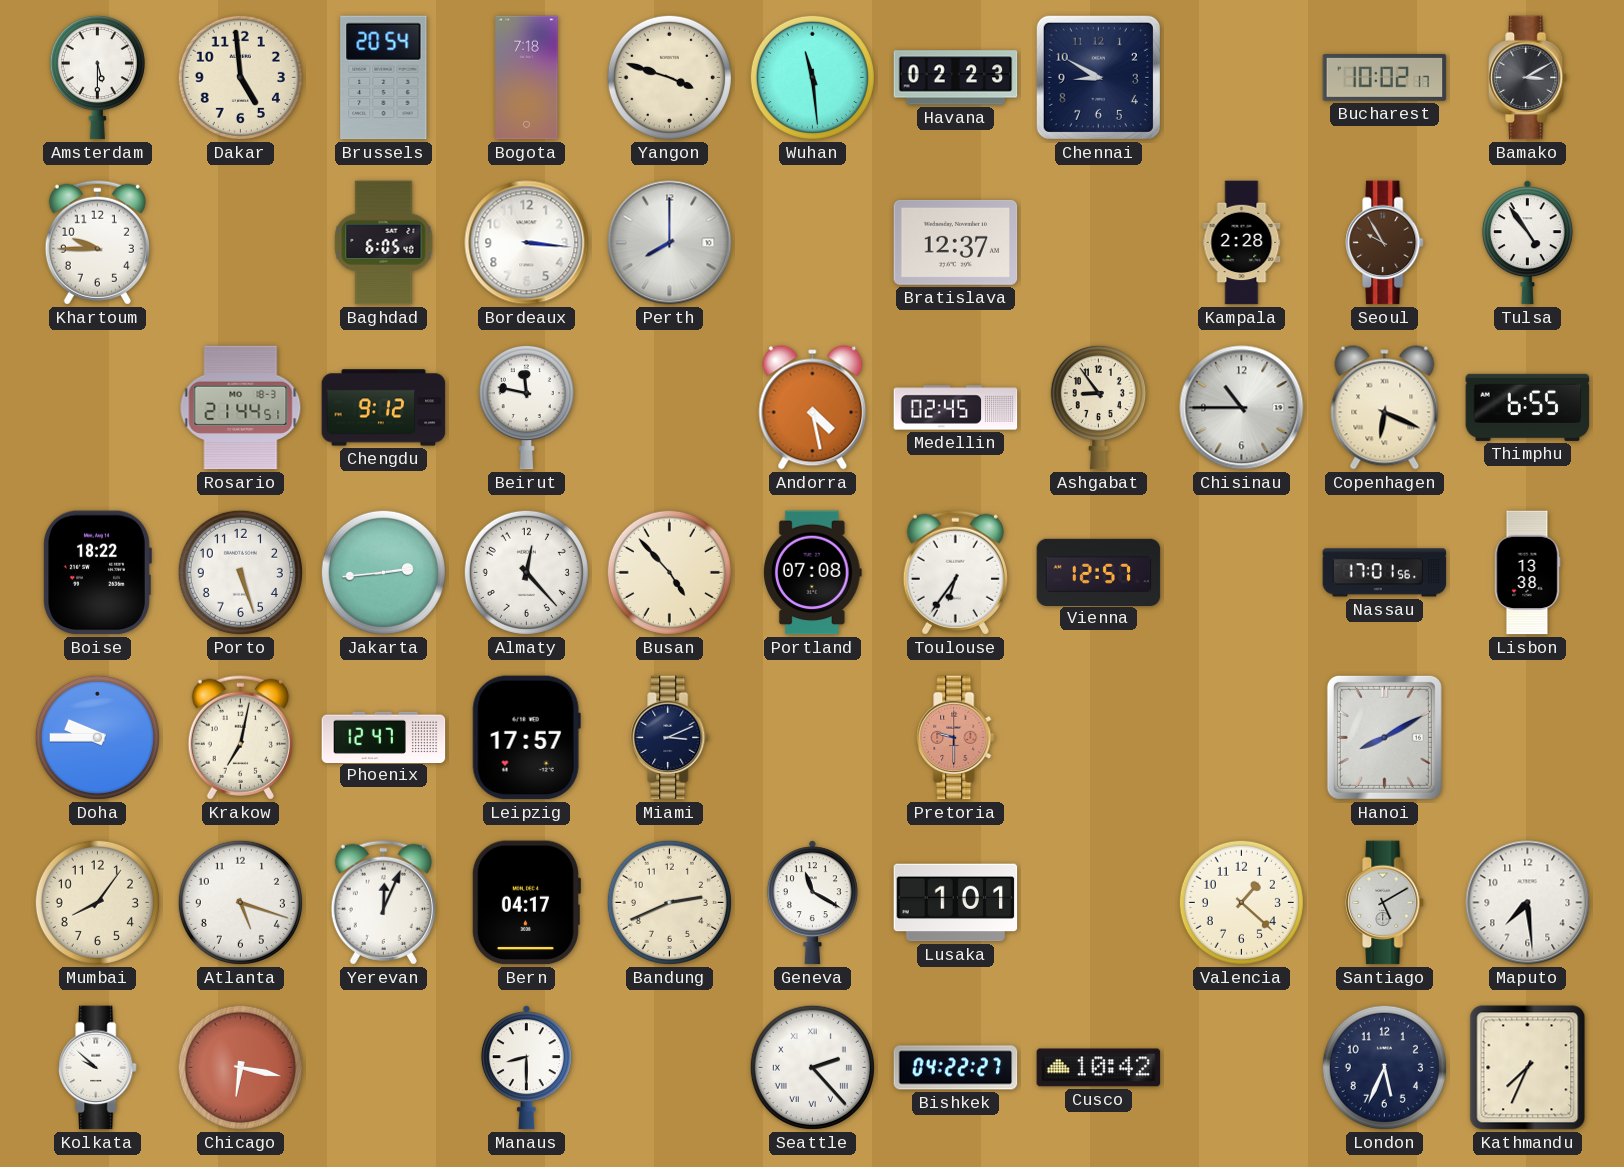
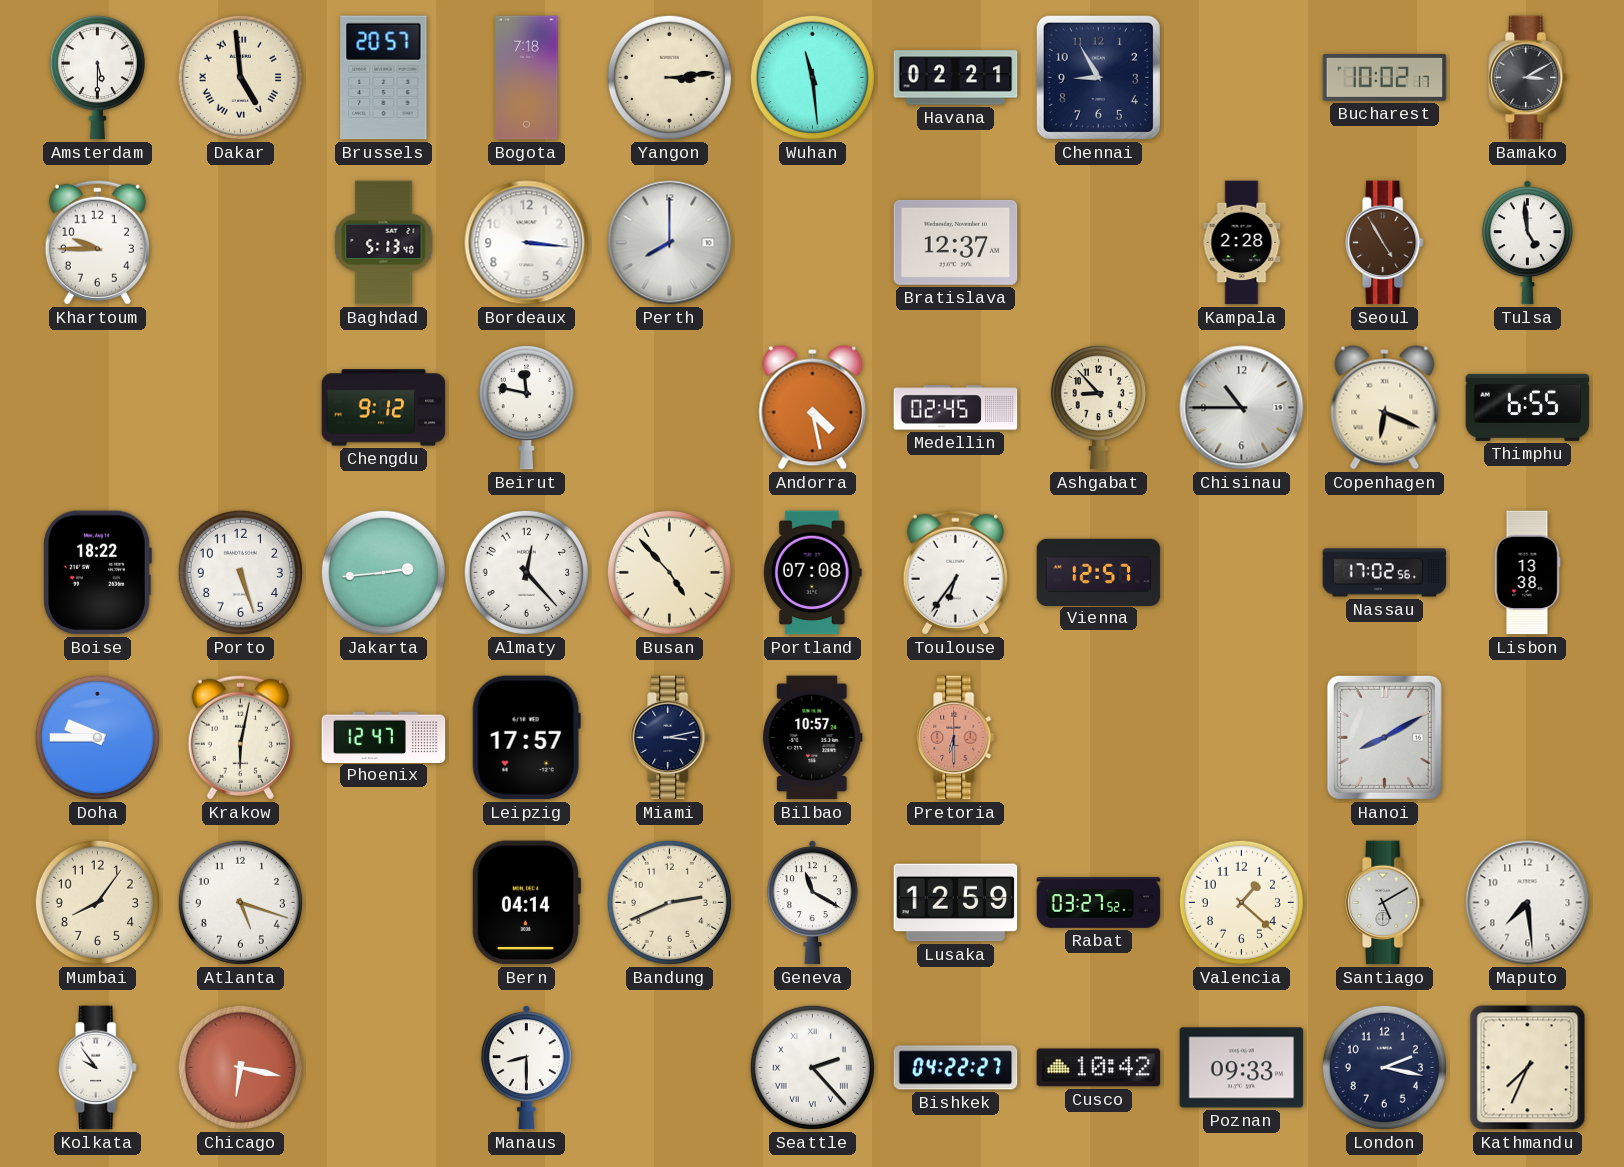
Dakar numerals: Arabic -> Roman (240, 77)
Brussels: 20:54 -> 20:57 (384, 78)
Yangon: 3:48 -> 3:14 (669, 77)
Havana: 02:23 -> 02:21 (956, 78)
Chennai: 8:50 -> 8:55 (1098, 77)
Baghdad: 6:05 -> 5:13 (384, 243)
Seoul: 9:55 -> 4:55 (1385, 243)
Tulsa: 4:54 -> 4:59 (1527, 243)
Rosario: 21:44 -> none (241, 408)
Ashgabat: 8:54 -> 8:53 (1098, 407)
Nassau: 17:01 -> 17:02 (1385, 573)
Krakow: 7:02 -> 6:02 (240, 737)
Miami: 3:11 -> 3:13 (670, 738)
Bilbao: none -> 10:57 (813, 738)
Pretoria: 9:30 -> 6:30 (956, 738)
Yerevan: 12:04 -> none (383, 902)
Bern: 04:17 -> 04:14 (526, 903)
Lusaka: 1:01 -> 12:59 (956, 903)
Rabat: none -> 03:27 (1099, 903)
Kolkata: 9:52 -> 9:54 (98, 1068)
Poznan: none -> 09:33 (1242, 1068)
London: 5:34 -> 2:17 (1384, 1067)
